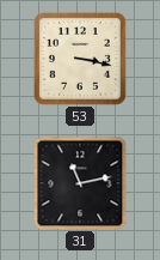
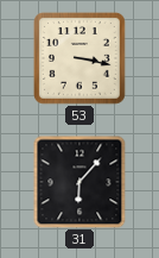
31: 11:13 -> 6:07 (79, 182)
